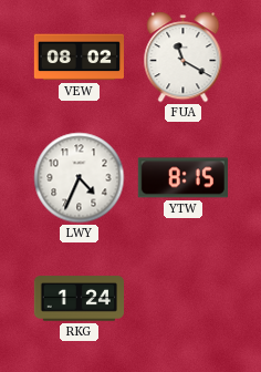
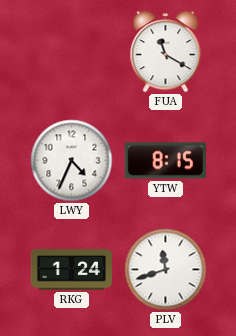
VEW: 08:02 -> none (79, 58)
PLV: none -> 11:42 (166, 270)
